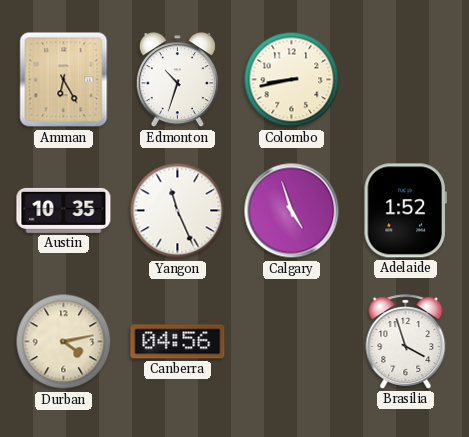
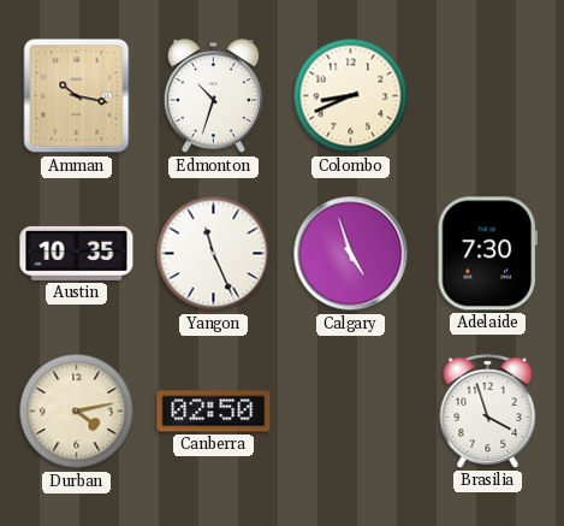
Amman: 6:25 -> 10:17 (77, 96)
Colombo: 8:43 -> 8:41 (351, 96)
Adelaide: 1:52 -> 7:30 (487, 254)
Canberra: 04:56 -> 02:50 (214, 412)
